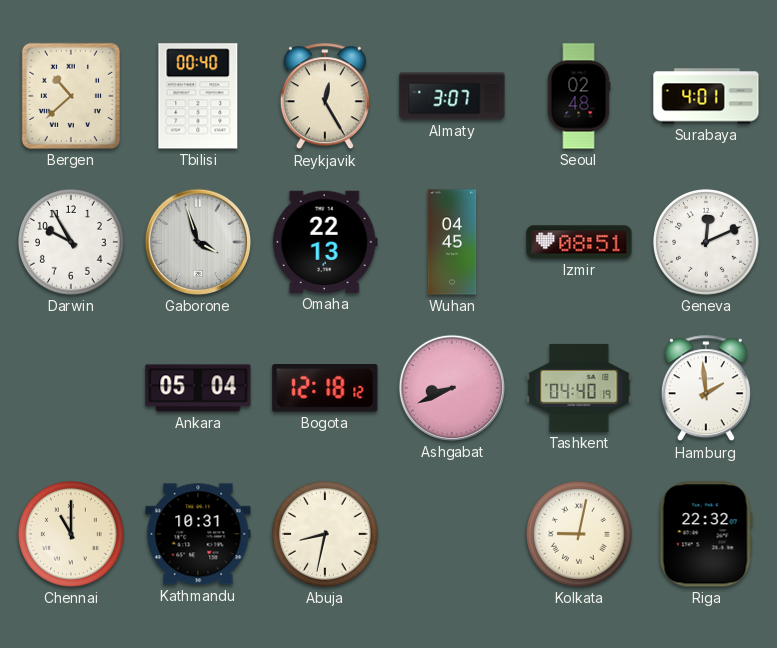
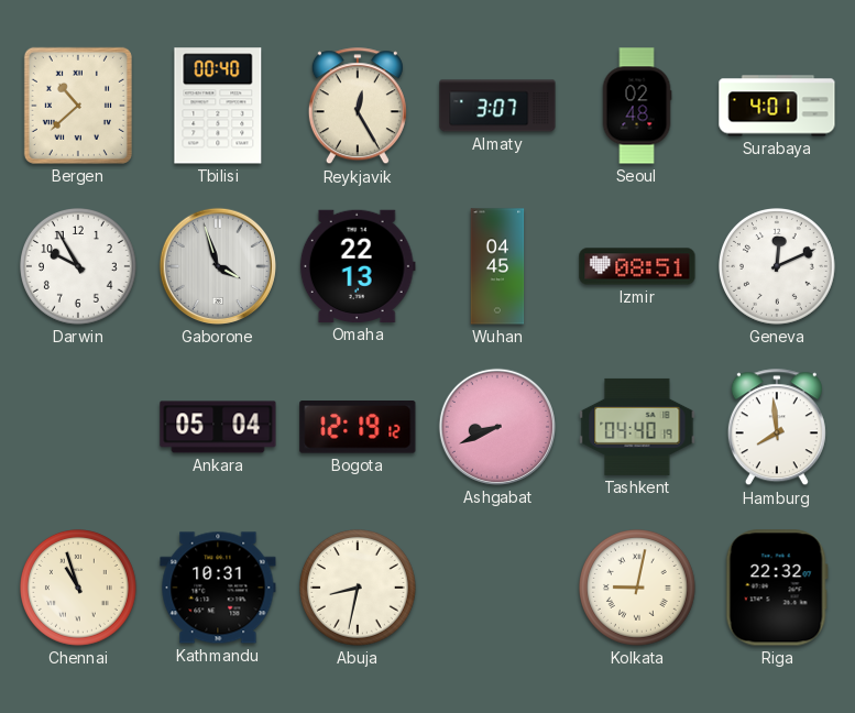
Bogota: 12:18 -> 12:19 (358, 427)
Hamburg: 1:59 -> 7:59 (777, 428)
Chennai: 11:00 -> 10:57 (79, 589)
